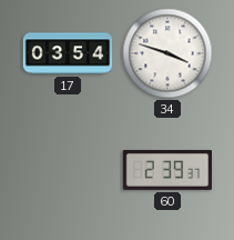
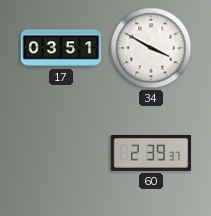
17: 03:54 -> 03:51 (61, 48)
34: 3:48 -> 3:50 (151, 48)
